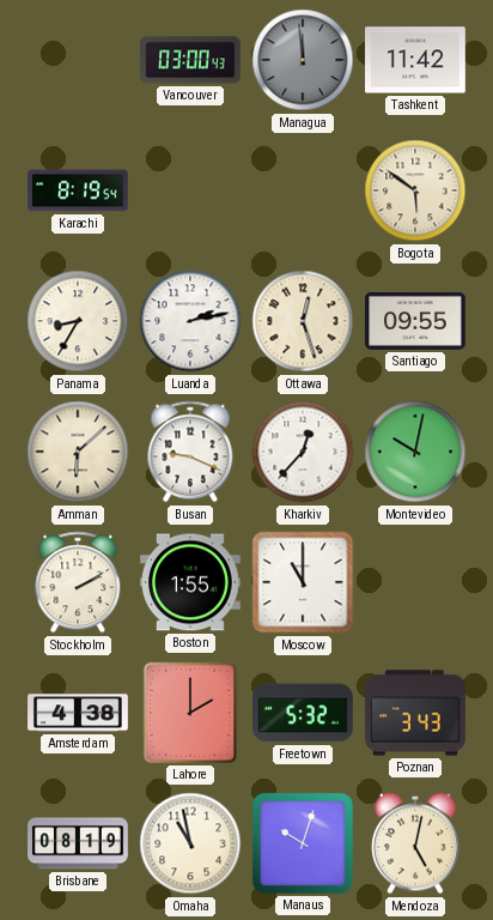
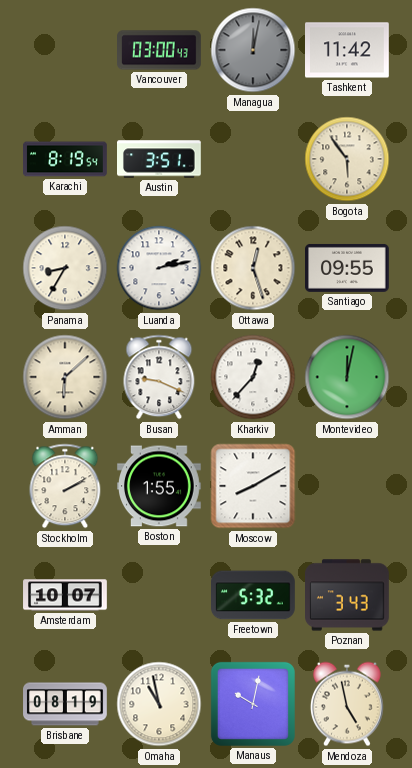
Managua: 11:59 -> 12:02 (253, 50)
Austin: none -> 3:51 (160, 159)
Bogota: 5:51 -> 5:54 (347, 159)
Montevideo: 10:02 -> 12:02 (347, 377)
Moscow: 11:00 -> 8:10 (253, 486)
Amsterdam: 4:38 -> 10:07 (65, 595)
Lahore: 2:00 -> none (190, 713)
Manaus: 10:03 -> 10:02 (253, 704)
Mendoza: 5:02 -> 4:58 (347, 704)
